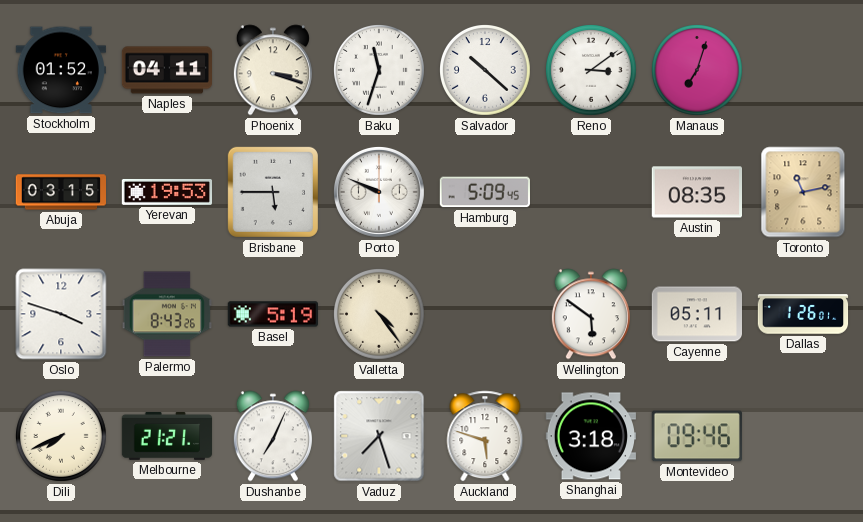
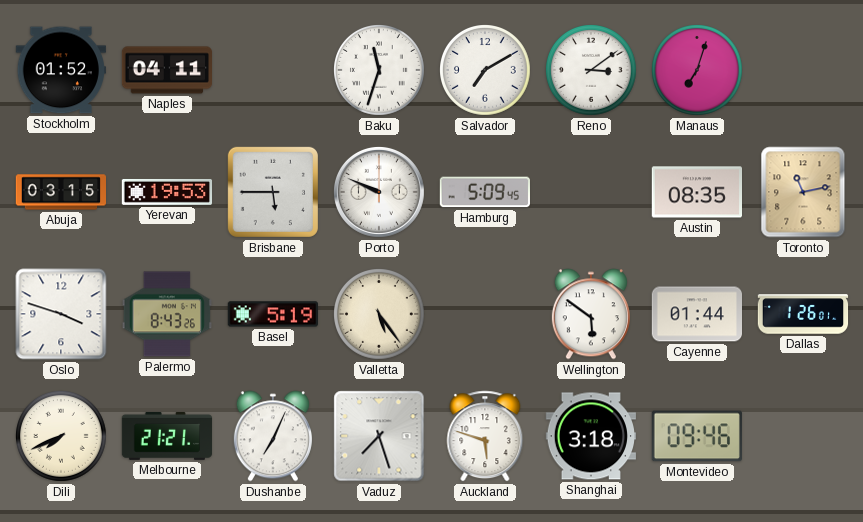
Phoenix: 3:18 -> none (273, 70)
Salvador: 10:22 -> 7:10 (486, 71)
Valletta: 4:24 -> 5:24 (380, 315)
Cayenne: 05:11 -> 01:44 (696, 314)
